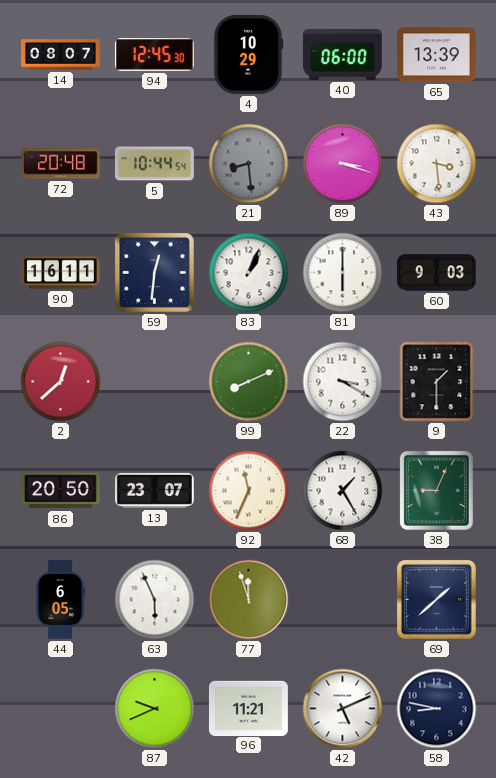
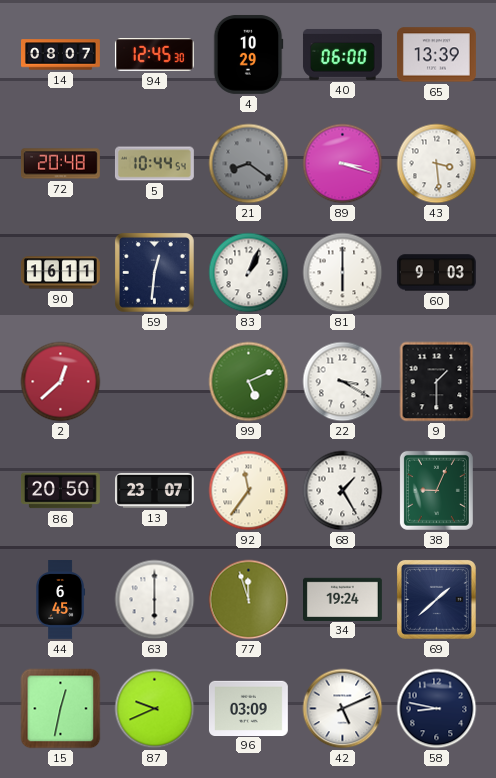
21: 8:29 -> 8:21 (249, 164)
99: 8:11 -> 5:11 (249, 382)
92: 11:34 -> 11:36 (249, 491)
44: 6:05 -> 6:45 (61, 600)
63: 5:56 -> 6:00 (155, 600)
34: none -> 19:24 (343, 599)
15: none -> 12:32 (61, 709)
96: 11:21 -> 03:09 (248, 708)
